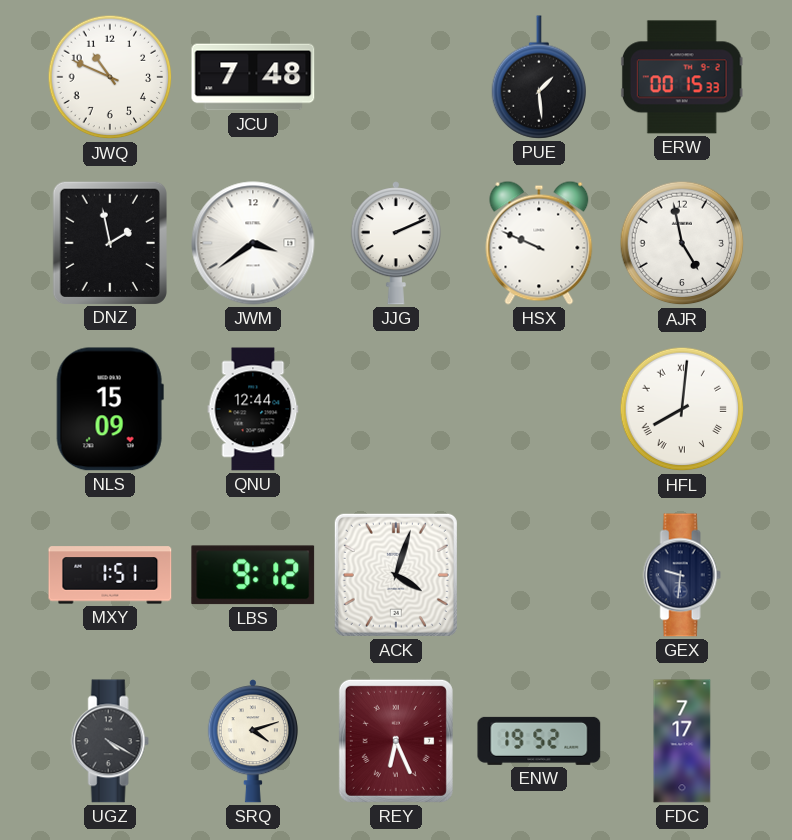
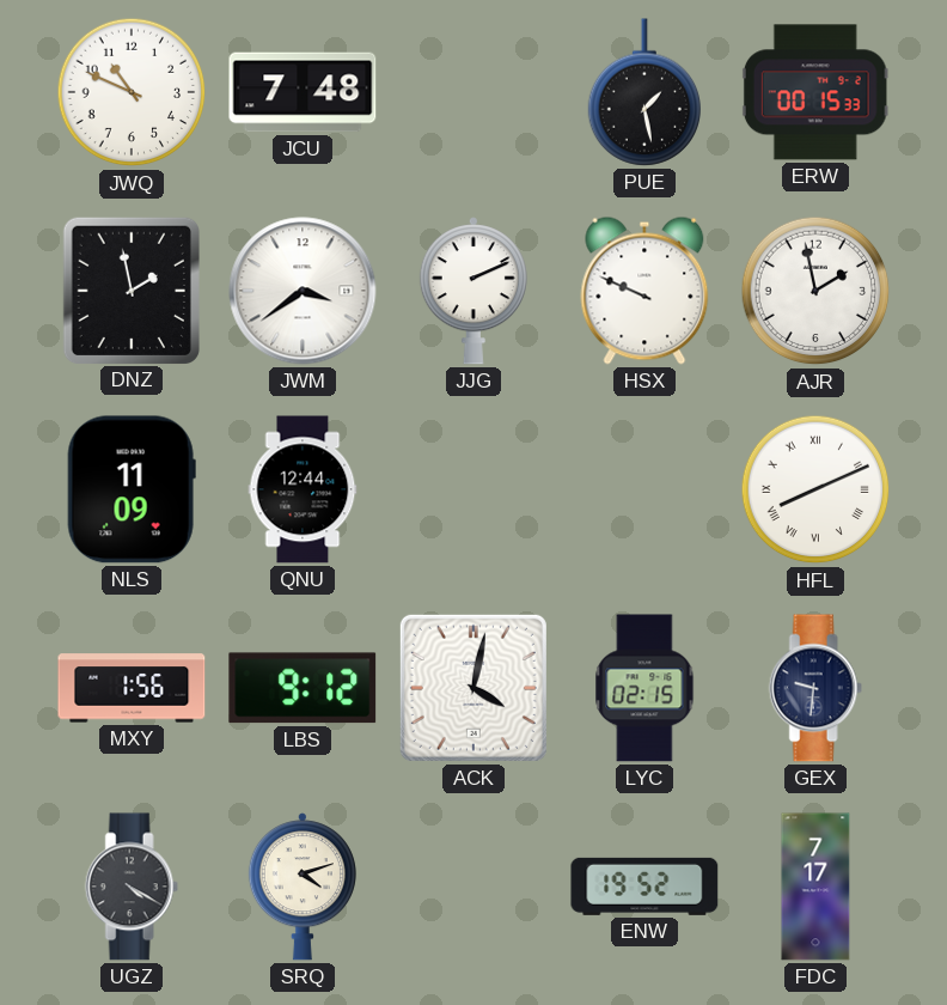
PUE: 1:29 -> 1:28 (644, 92)
AJR: 4:58 -> 1:58 (815, 291)
NLS: 15:09 -> 11:09 (132, 489)
HFL: 8:01 -> 8:11 (815, 489)
MXY: 1:51 -> 1:56 (132, 688)
ACK: 4:03 -> 4:02 (473, 688)
LYC: none -> 02:15 (644, 688)
REY: 6:26 -> none (396, 741)
